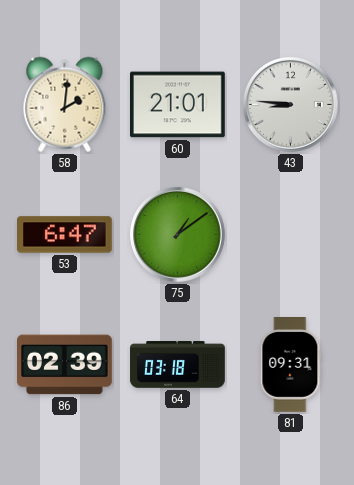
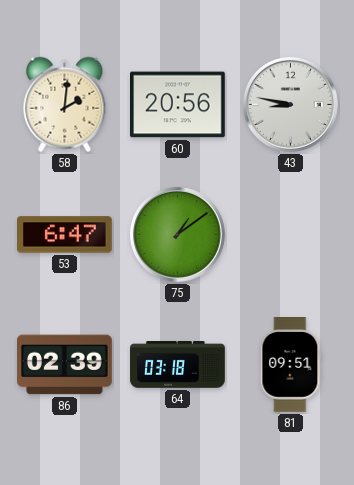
60: 21:01 -> 20:56 (178, 105)
43: 8:46 -> 8:47 (291, 105)
81: 09:31 -> 09:51 (291, 365)
